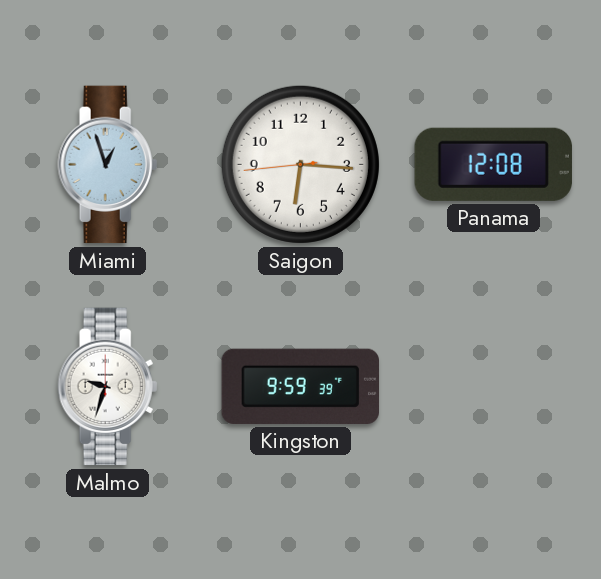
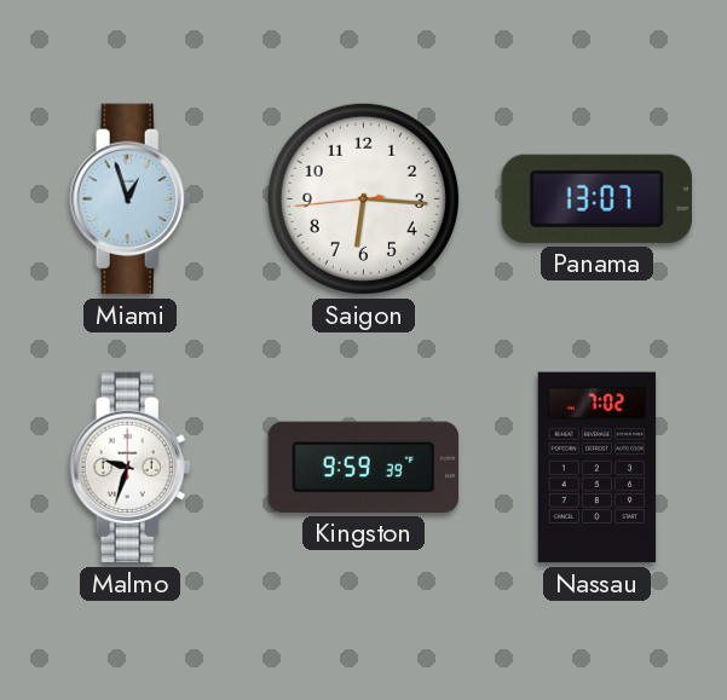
Panama: 12:08 -> 13:07 (596, 198)
Nassau: none -> 7:02 (598, 468)
